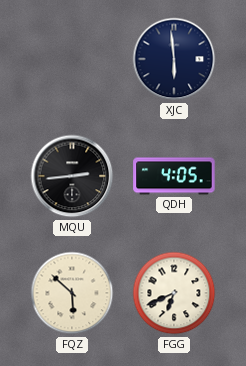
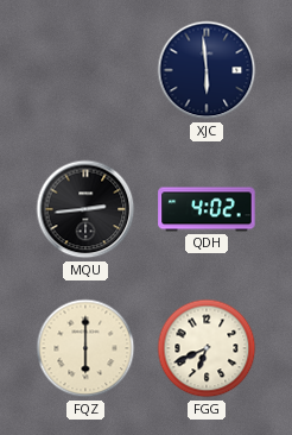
QDH: 4:05 -> 4:02 (207, 209)
FQZ: 5:52 -> 6:00 (85, 348)
